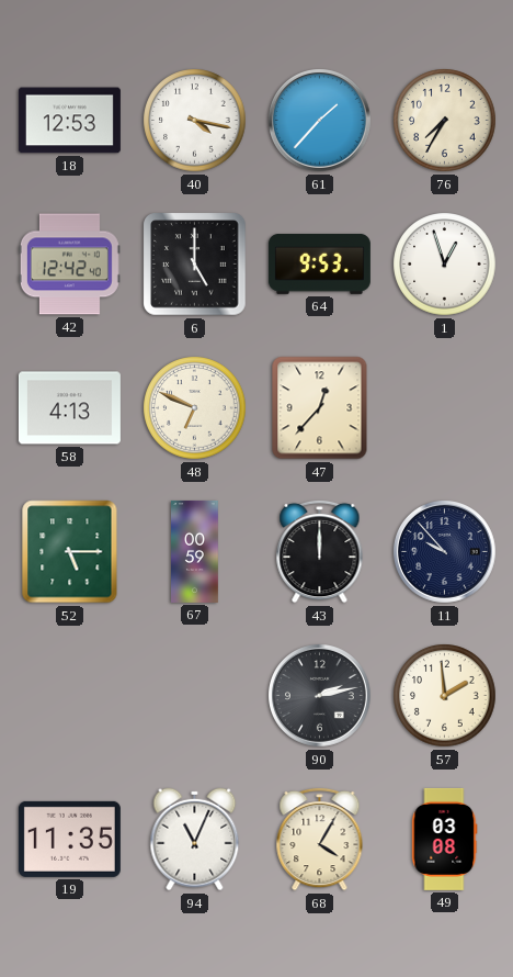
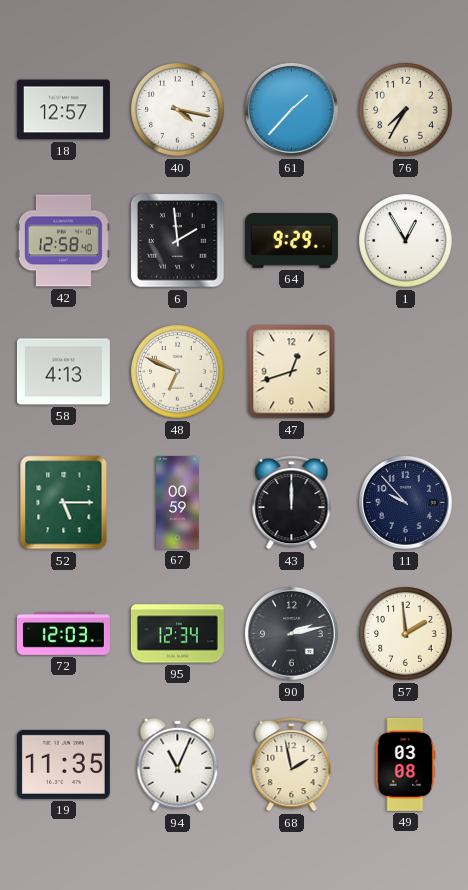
18: 12:53 -> 12:57 (63, 110)
42: 12:42 -> 12:58 (63, 241)
6: 5:00 -> 1:59 (178, 241)
64: 9:53 -> 9:29 (291, 240)
1: 12:57 -> 12:55 (406, 241)
47: 12:37 -> 12:42 (292, 372)
72: none -> 12:03 (63, 634)
95: none -> 12:34 (177, 634)
68: 4:05 -> 1:58 (292, 764)
